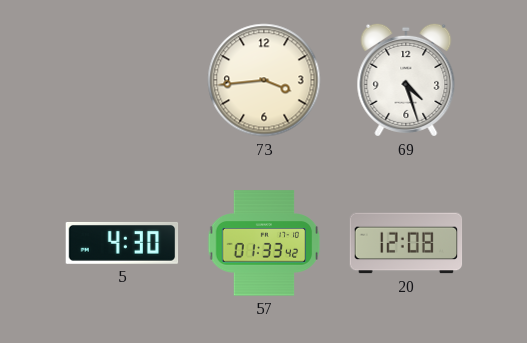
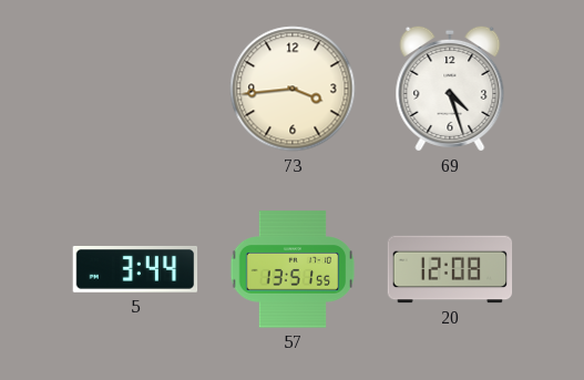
5: 4:30 -> 3:44 (135, 269)
57: 01:33 -> 13:51 (293, 269)
